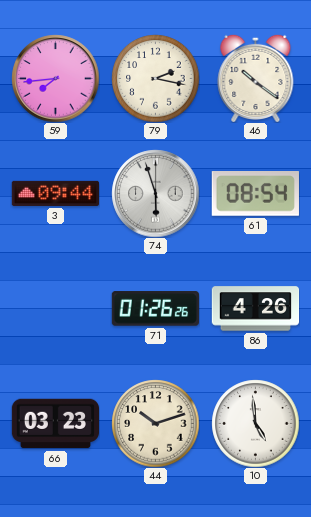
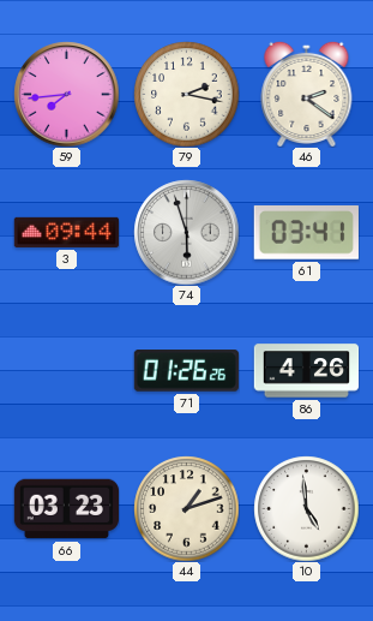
46: 10:21 -> 2:21 (307, 94)
61: 08:54 -> 03:41 (306, 233)
44: 10:12 -> 1:12 (186, 508)
